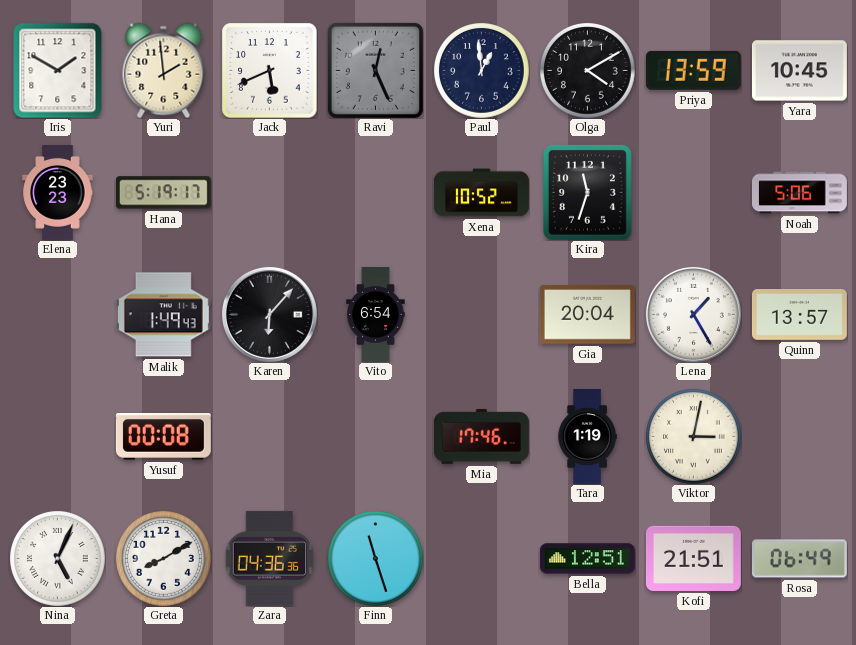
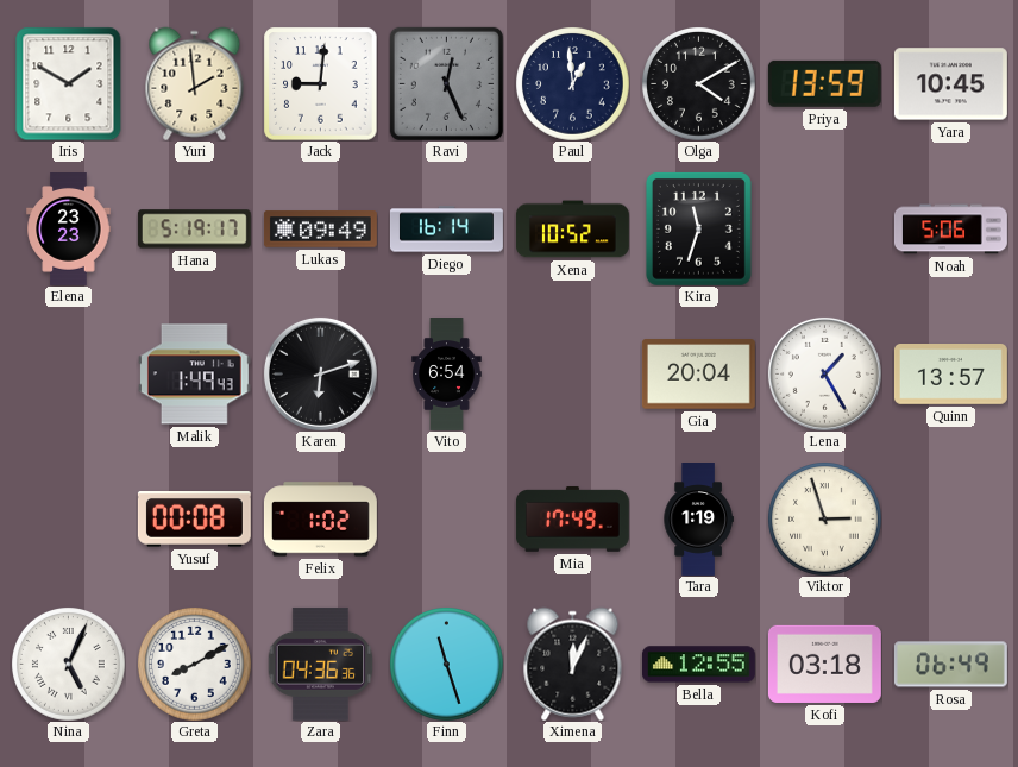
Jack: 5:41 -> 9:01 (320, 83)
Lukas: none -> 09:49 (320, 230)
Diego: none -> 16:14 (447, 230)
Karen: 6:07 -> 6:12 (320, 373)
Felix: none -> 1:02 (320, 520)
Mia: 17:46 -> 17:49 (572, 518)
Viktor: 3:02 -> 2:57 (825, 520)
Ximena: none -> 12:04 (573, 664)
Bella: 12:51 -> 12:55 (698, 665)
Kofi: 21:51 -> 03:18 (824, 664)
